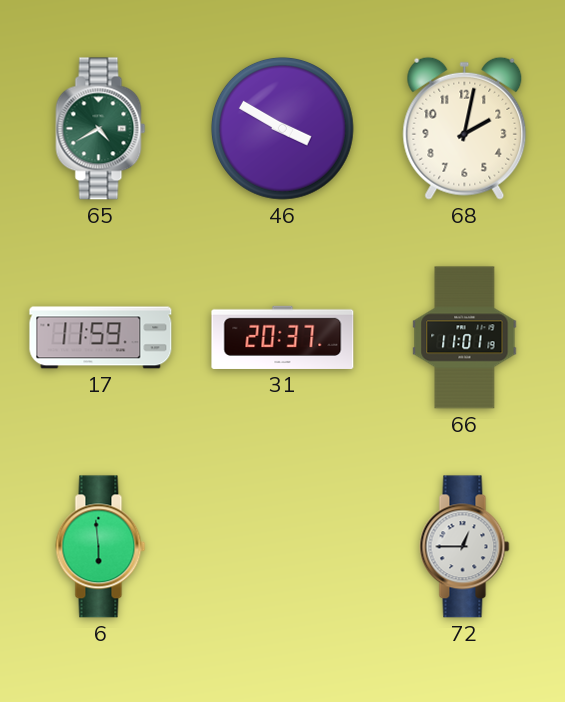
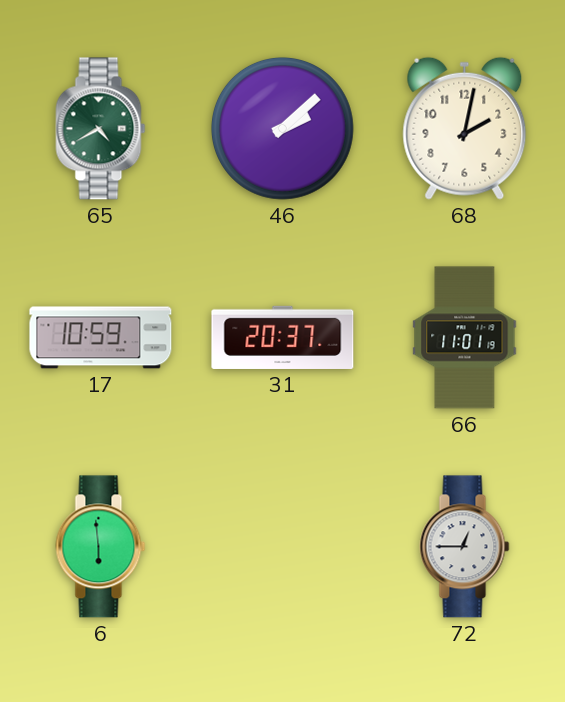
46: 3:50 -> 2:08 (282, 128)
17: 11:59 -> 10:59 (101, 338)
